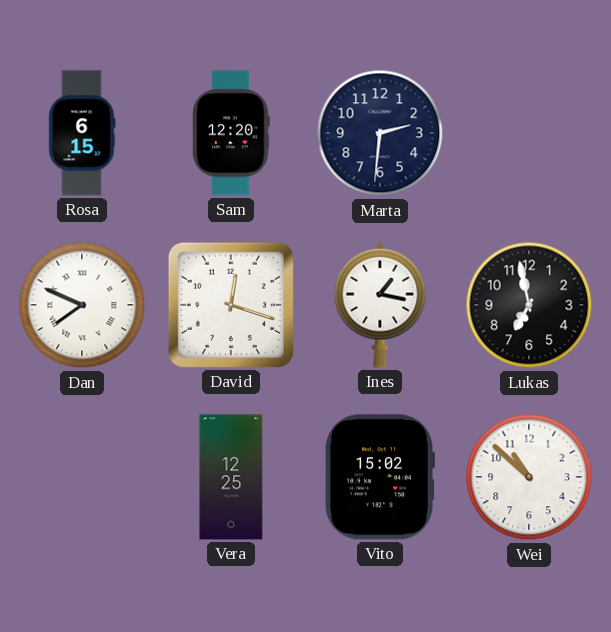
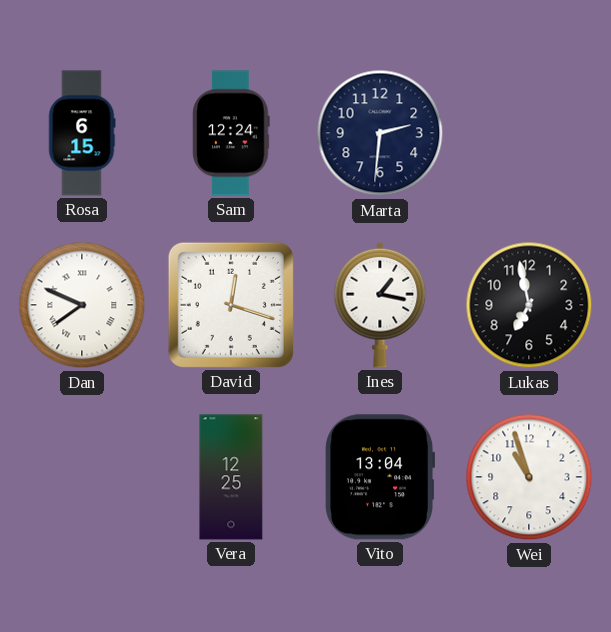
Sam: 12:20 -> 12:24 (231, 133)
Vito: 15:02 -> 13:04 (379, 477)
Wei: 10:52 -> 10:57 (529, 477)
